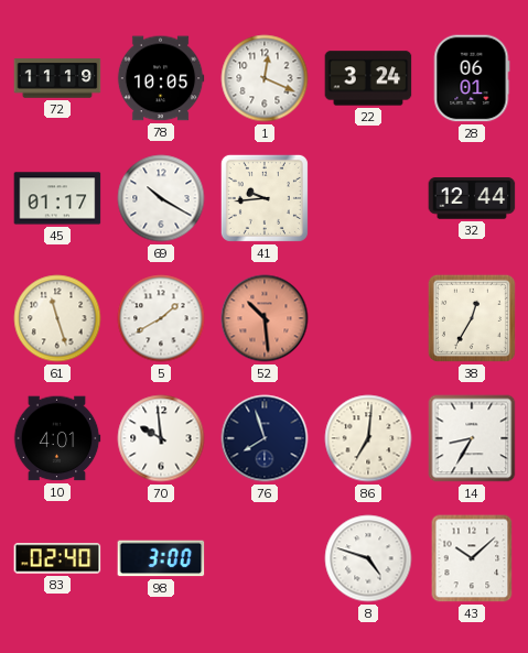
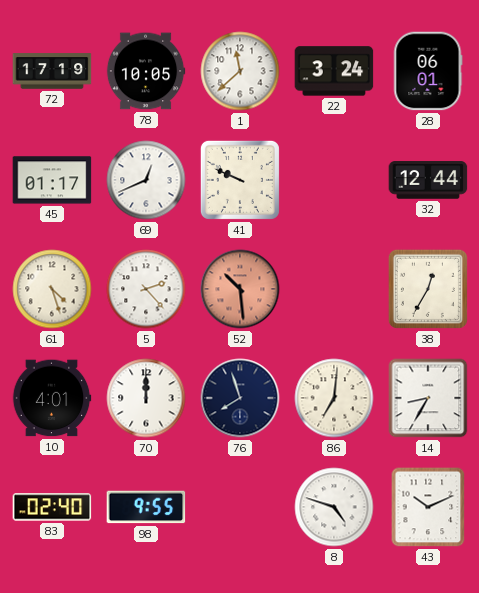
72: 11:19 -> 17:19 (52, 71)
1: 12:19 -> 11:38 (240, 71)
69: 10:20 -> 12:41 (146, 180)
41: 9:44 -> 9:49 (240, 180)
61: 11:27 -> 4:27 (52, 289)
5: 1:40 -> 2:23 (146, 289)
70: 9:59 -> 12:00 (146, 398)
98: 3:00 -> 9:55 (146, 507)
43: 10:08 -> 10:11 (428, 507)
